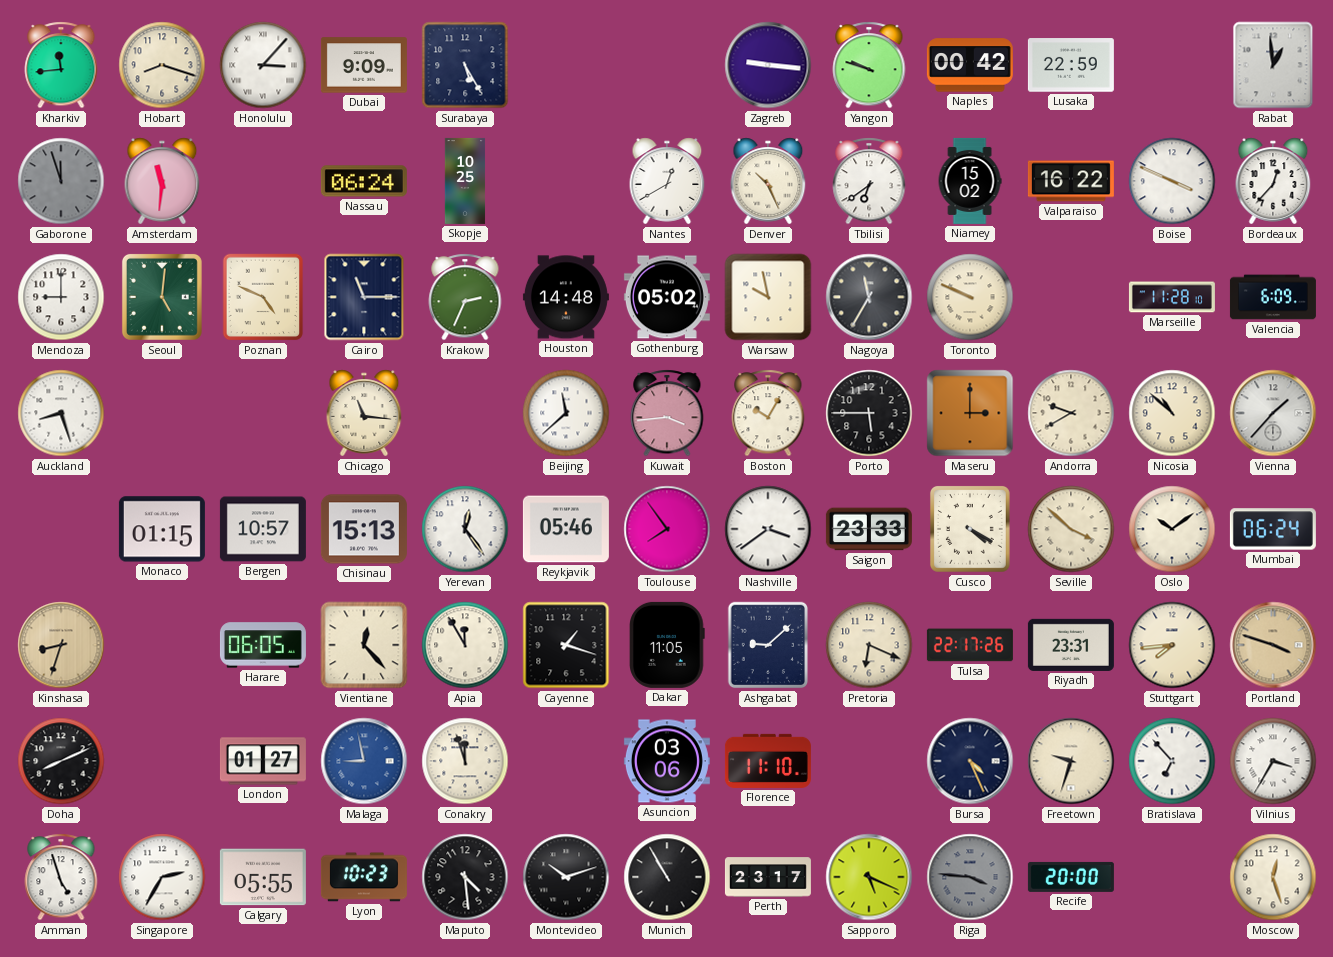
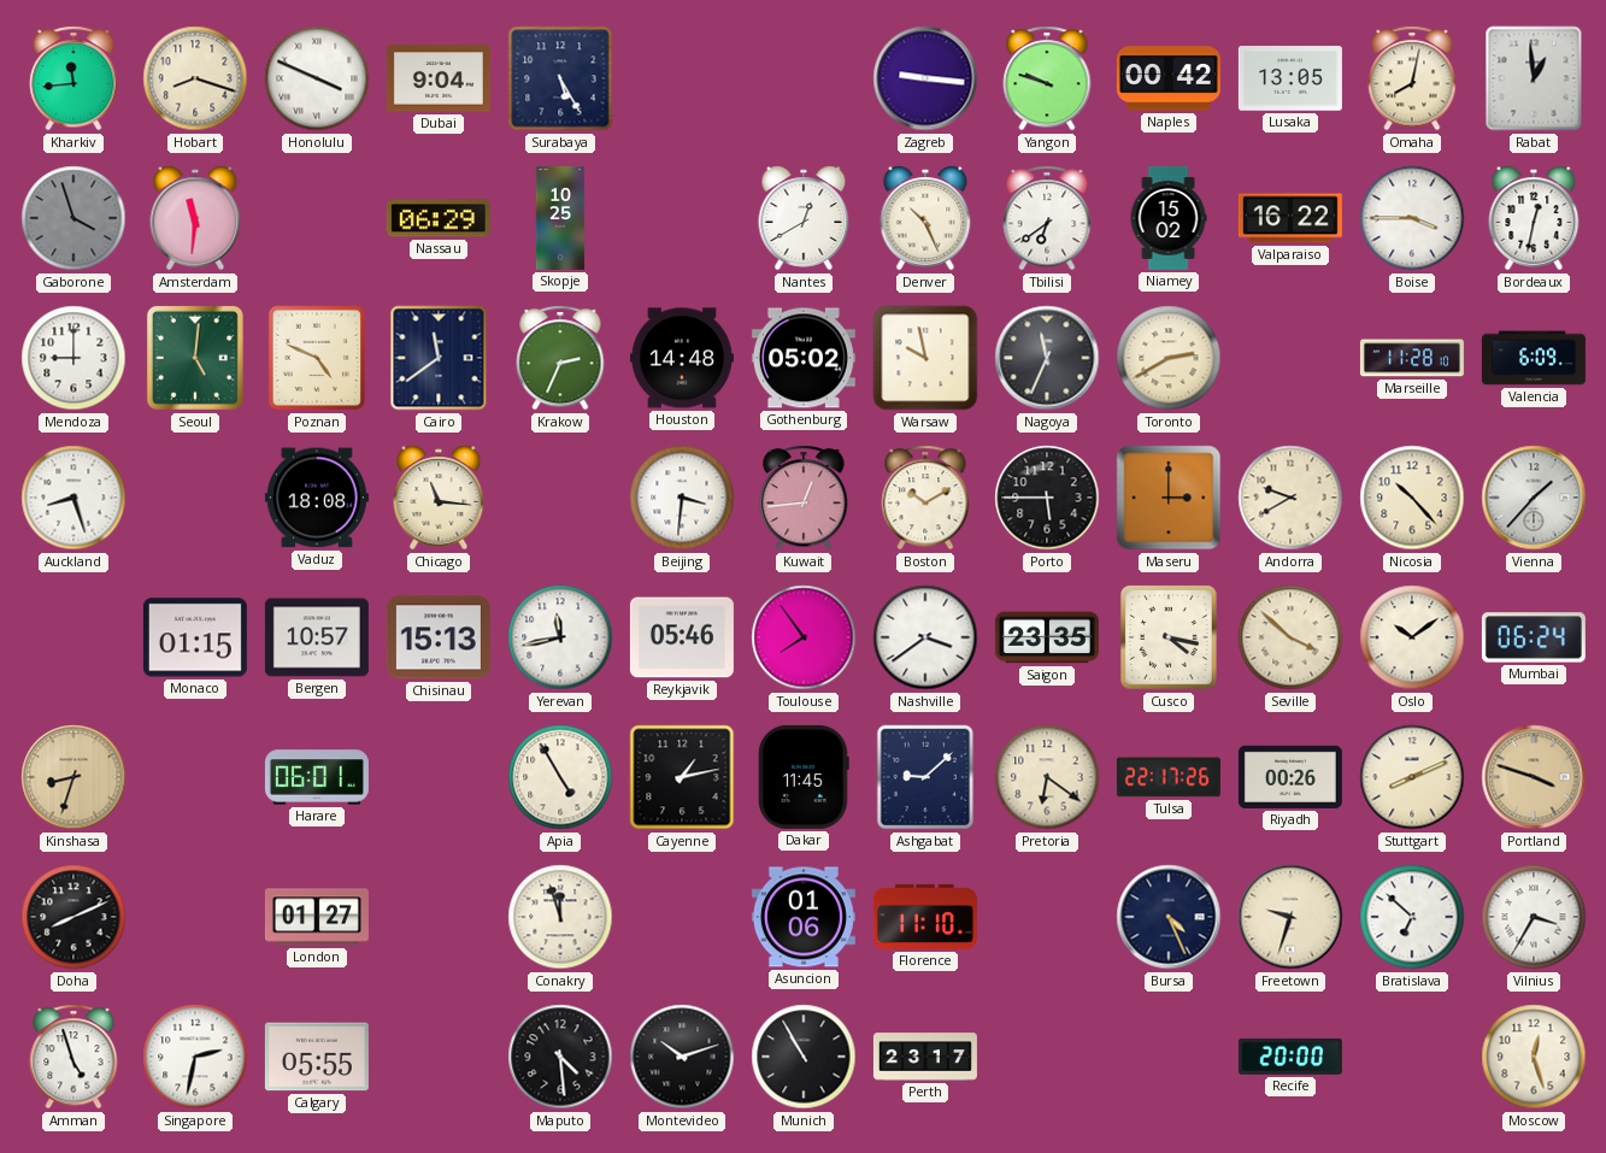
Honolulu: 3:07 -> 3:49 (317, 78)
Dubai: 9:09 -> 9:04 (439, 78)
Lusaka: 22:59 -> 13:05 (1290, 78)
Omaha: none -> 8:02 (1412, 78)
Gaborone: 11:57 -> 3:57 (73, 218)
Nassau: 06:24 -> 06:29 (439, 218)
Boise: 3:49 -> 3:45 (1412, 218)
Bordeaux: 12:37 -> 12:32 (1534, 218)
Cairo: 11:15 -> 11:39 (439, 358)
Nagoya: 11:35 -> 11:34 (1047, 358)
Toronto: 9:49 -> 2:40 (1169, 358)
Vaduz: none -> 18:08 (317, 498)
Beijing: 11:38 -> 3:31 (682, 498)
Kuwait: 3:44 -> 12:44 (804, 498)
Boston: 10:05 -> 10:10 (925, 498)
Nicosia: 10:52 -> 10:23 (1412, 498)
Yerevan: 12:24 -> 11:43 (560, 637)
Saigon: 23:33 -> 23:35 (1047, 637)
Cusco: 4:20 -> 4:17 (1169, 637)
Harare: 06:05 -> 06:01 (317, 777)
Vientiane: 12:23 -> none (364, 645)
Apia: 11:55 -> 4:55 (560, 777)
Cayenne: 1:18 -> 1:13 (682, 777)
Dakar: 11:05 -> 11:45 (804, 777)
Pretoria: 6:19 -> 6:21 (1047, 777)
Riyadh: 23:31 -> 00:26 (1290, 777)
Stuttgart: 7:44 -> 8:11 (1412, 777)
Malaga: 8:58 -> none (364, 761)
Asuncion: 03:06 -> 01:06 (804, 917)
Bratislava: 6:53 -> 6:52 (1412, 917)
Singapore: 2:35 -> 2:32 (195, 1057)
Lyon: 10:23 -> none (364, 877)
Sapporo: 5:19 -> none (869, 877)
Riga: 3:46 -> none (970, 877)
